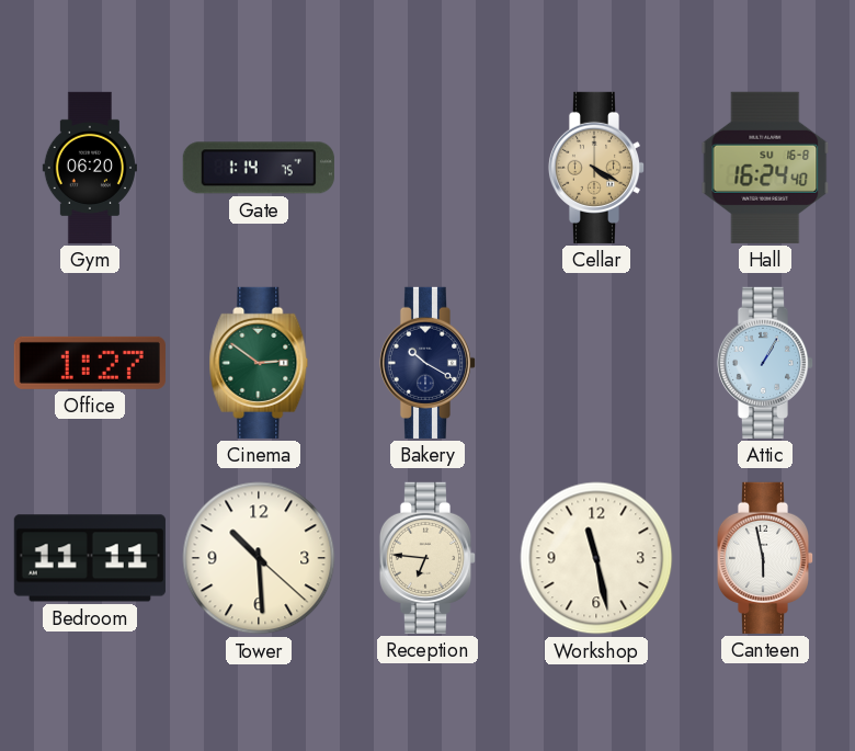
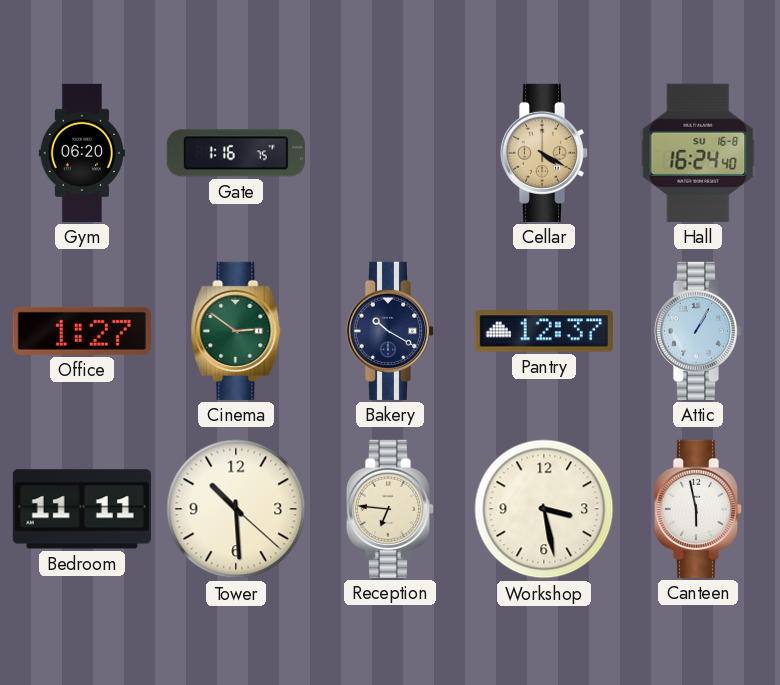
Gate: 1:14 -> 1:16 (236, 153)
Pantry: none -> 12:37 (544, 331)
Workshop: 11:28 -> 3:28 (544, 509)
